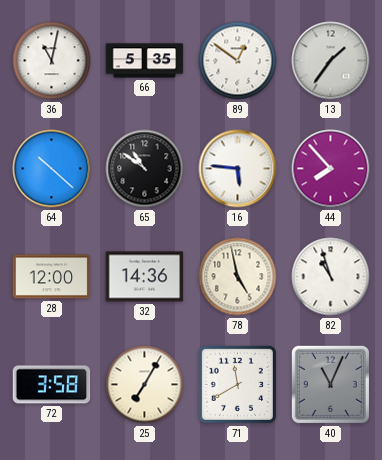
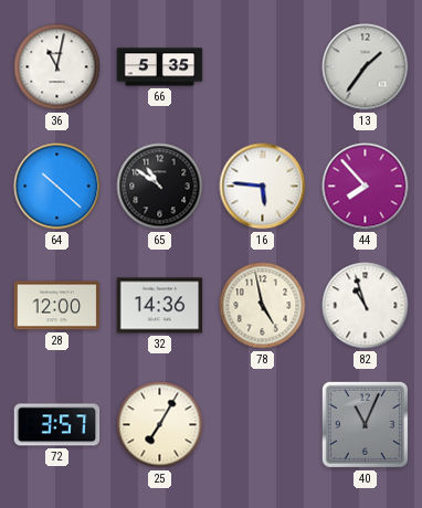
89: 12:51 -> none (238, 61)
72: 3:58 -> 3:57 (57, 425)
71: 11:40 -> none (237, 384)
